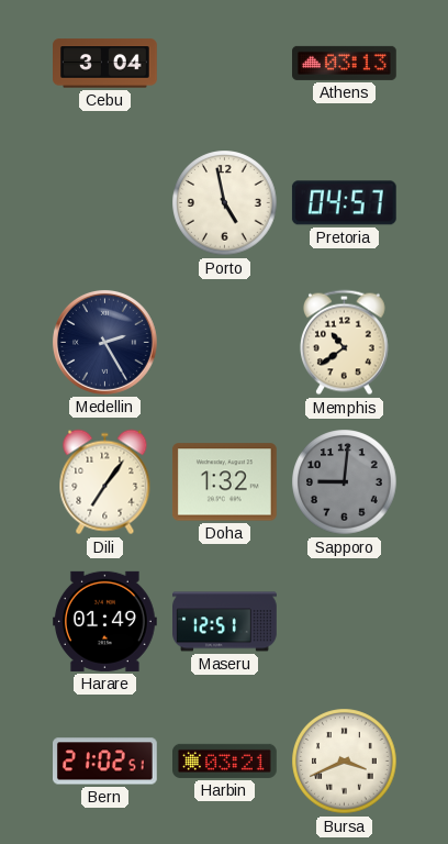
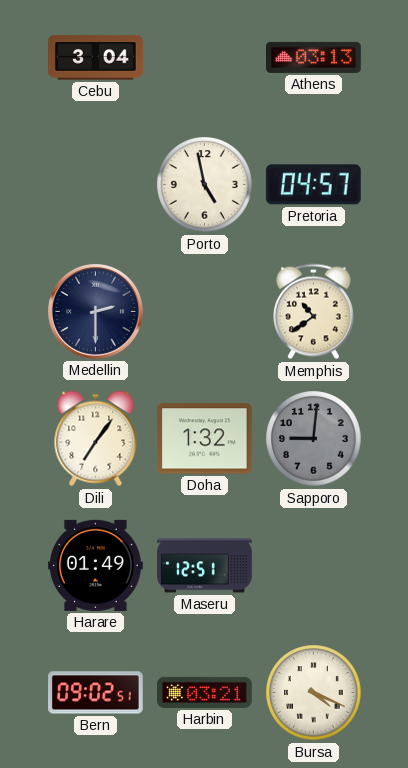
Medellin: 2:25 -> 2:30 (95, 311)
Bern: 21:02 -> 09:02 (96, 693)
Bursa: 3:41 -> 4:19 (314, 693)
